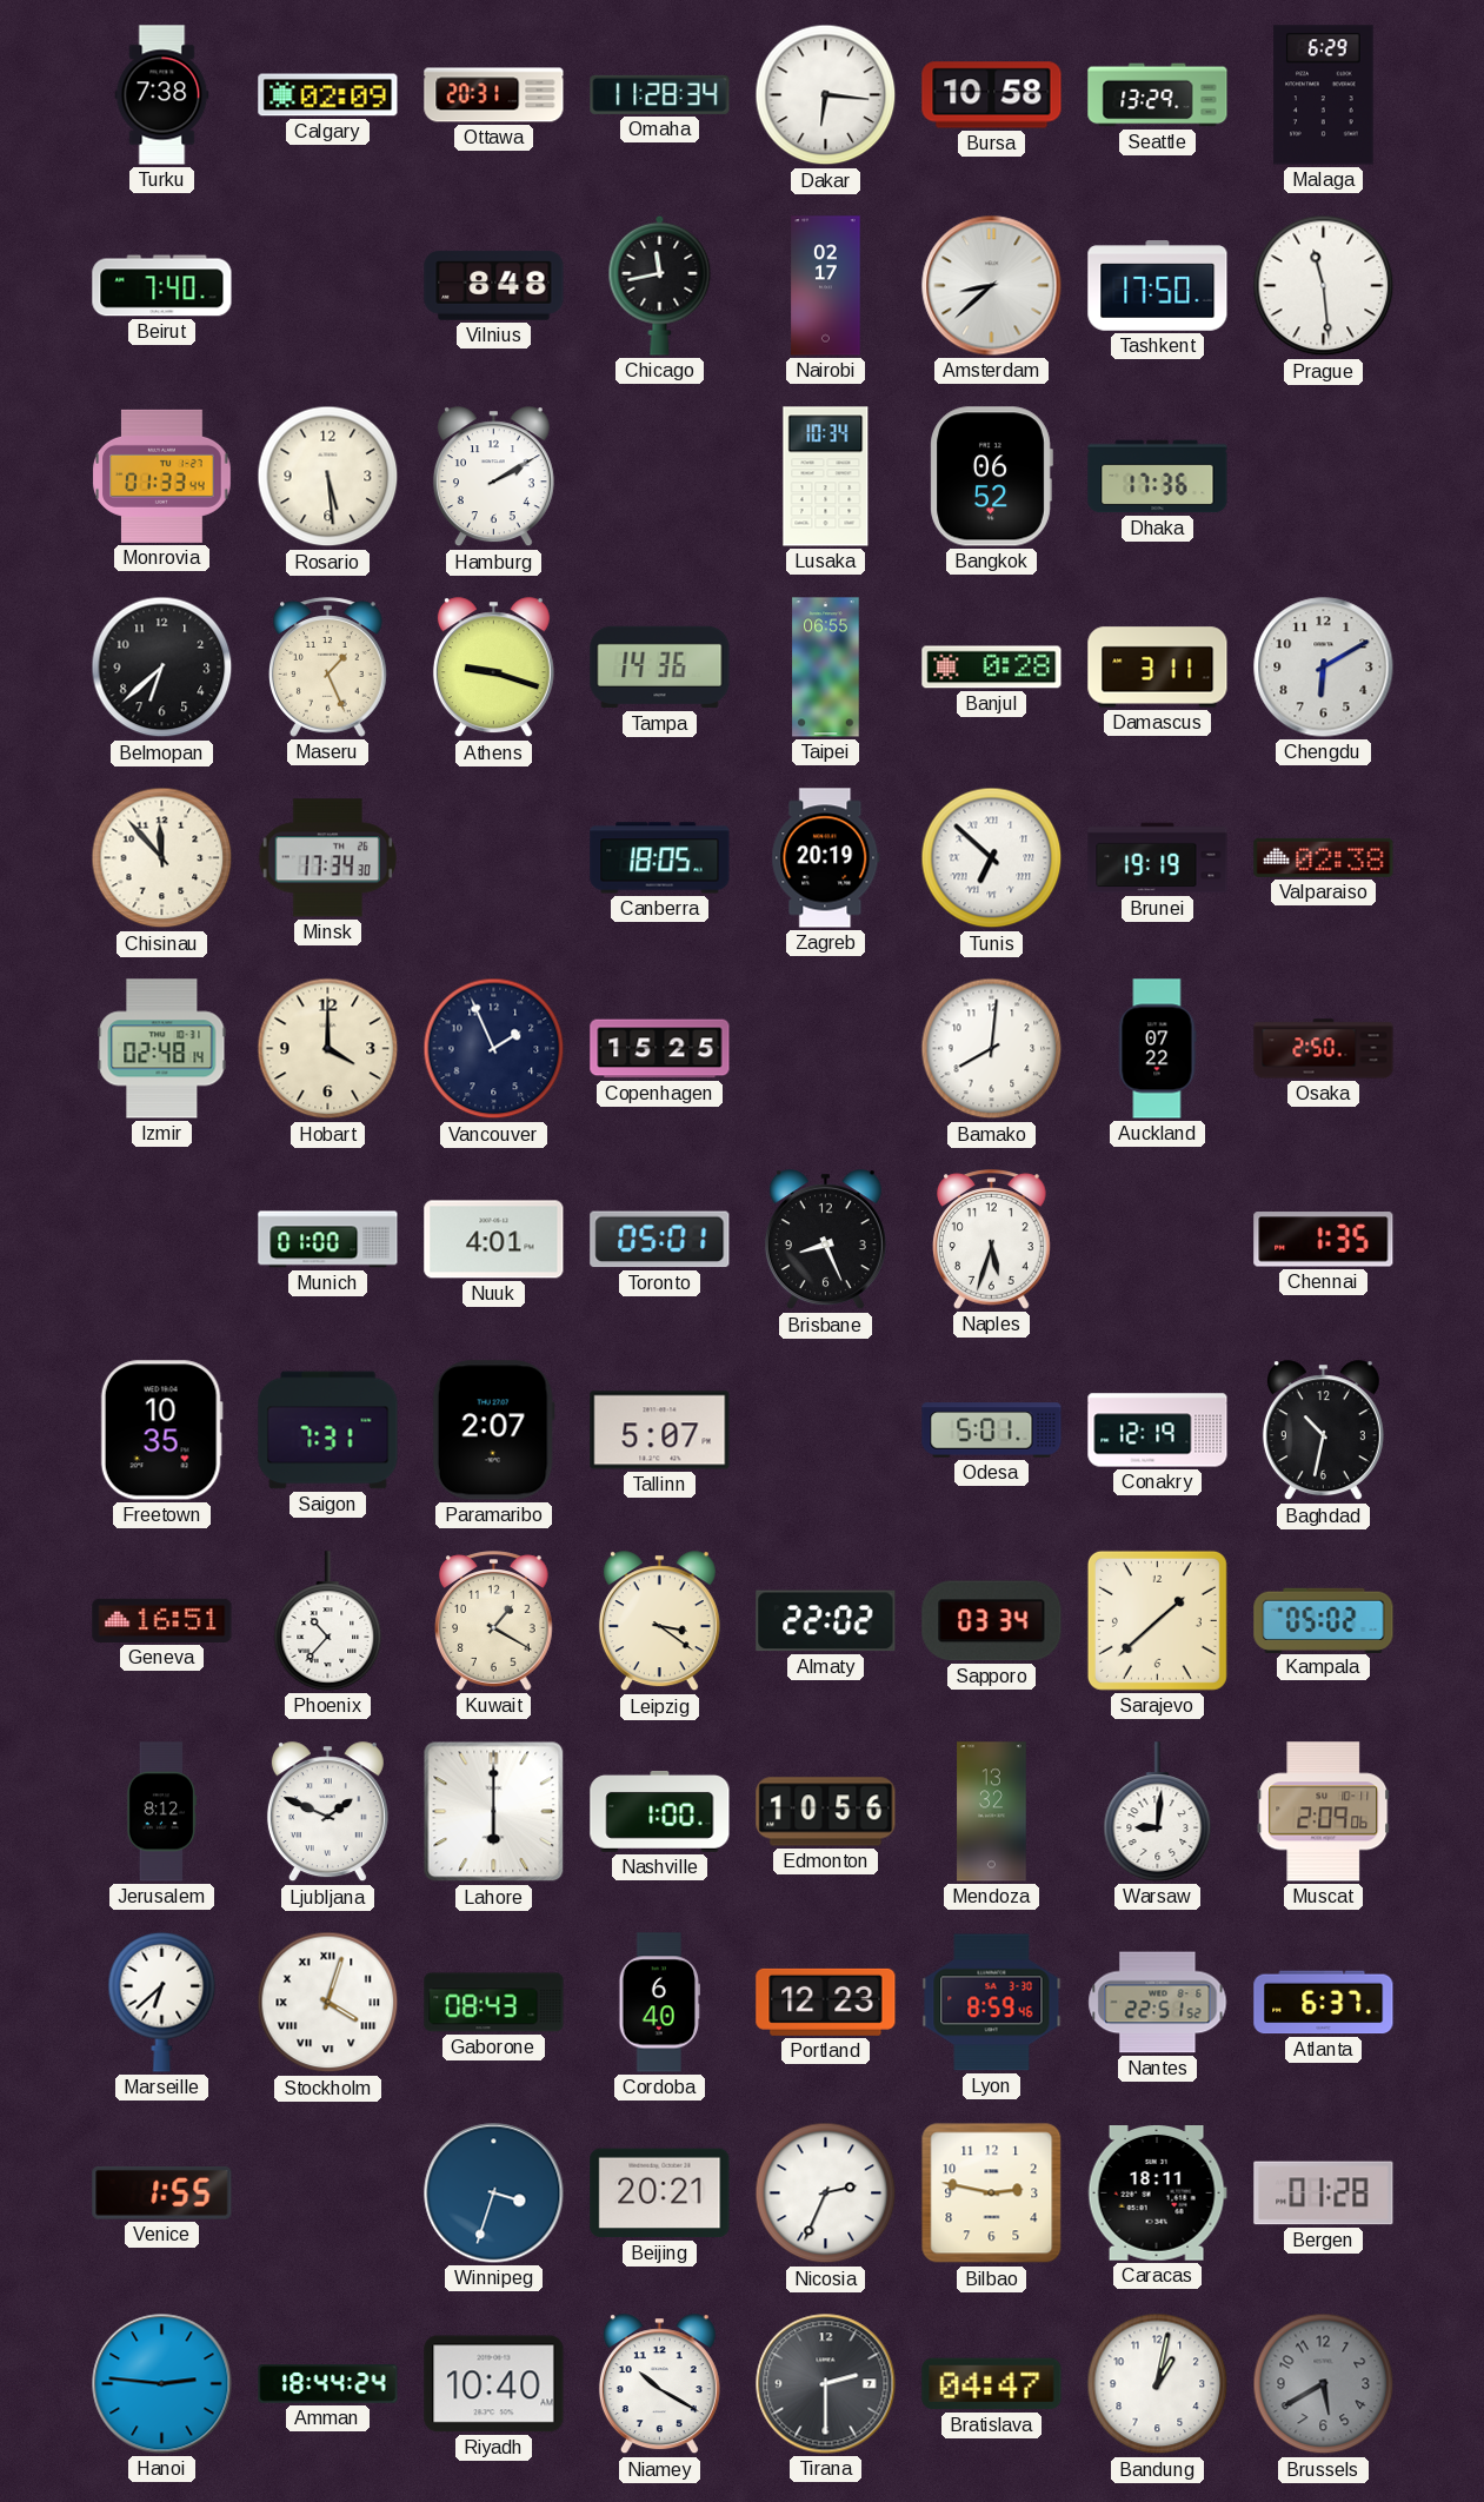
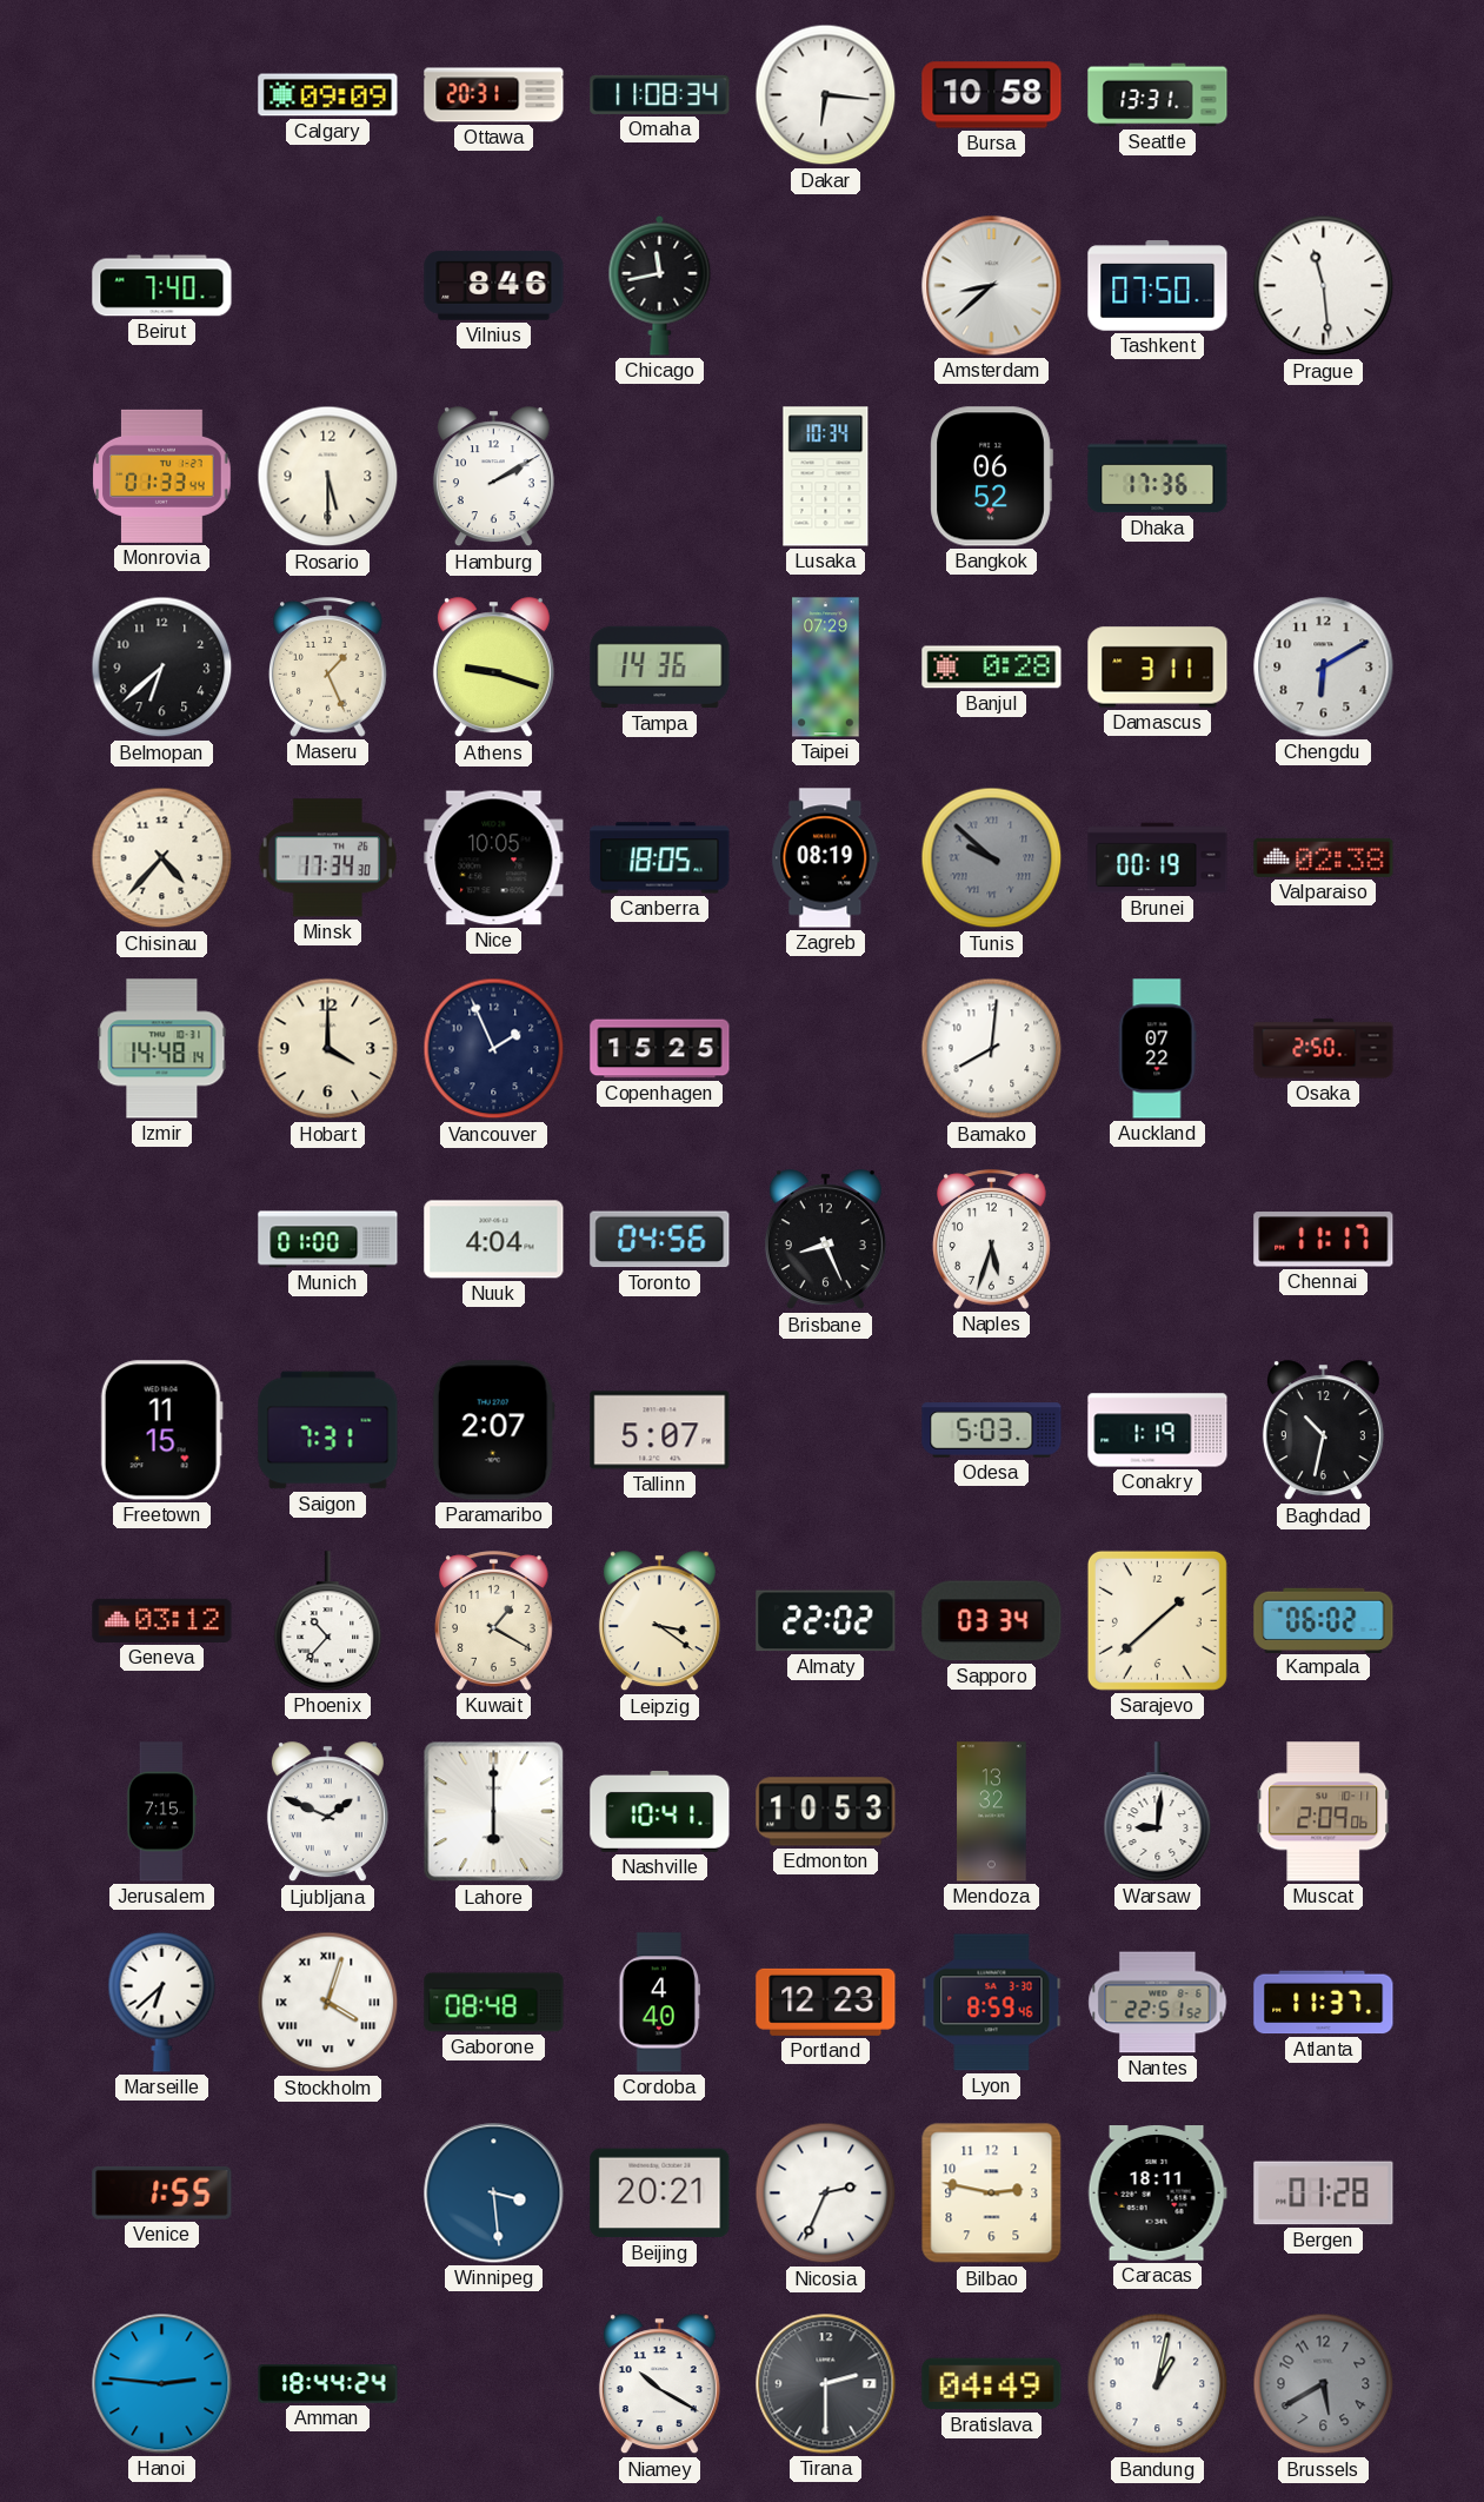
Turku: 7:38 -> none (162, 95)
Calgary: 02:09 -> 09:09 (328, 95)
Omaha: 11:28 -> 11:08 (660, 94)
Seattle: 13:29 -> 13:31 (1158, 95)
Malaga: 6:29 -> none (1324, 95)
Vilnius: 8:48 -> 8:46 (494, 286)
Nairobi: 02:17 -> none (826, 286)
Tashkent: 17:50 -> 07:50 (1158, 286)
Rosario: 5:29 -> 5:30 (328, 477)
Taipei: 06:55 -> 07:29 (826, 668)
Chisinau: 11:53 -> 4:37 (162, 858)
Nice: none -> 10:05 (494, 858)
Zagreb: 20:19 -> 08:19 (826, 858)
Tunis: 6:52 -> 9:52 (992, 858)
Tunis dial: white -> grey (992, 858)
Brunei: 19:19 -> 00:19 (1158, 858)
Izmir: 02:48 -> 14:48 (162, 1049)
Nuuk: 4:01 -> 4:04 (494, 1240)
Toronto: 05:01 -> 04:56 (660, 1240)
Chennai: 1:35 -> 11:17 (1324, 1240)
Freetown: 10:35 -> 11:15 (161, 1431)
Odesa: 5:01 -> 5:03 (992, 1431)
Conakry: 12:19 -> 1:19 (1158, 1431)
Geneva: 16:51 -> 03:12 (162, 1620)
Kampala: 05:02 -> 06:02 (1324, 1620)
Jerusalem: 8:12 -> 7:15 (162, 1812)
Nashville: 1:00 -> 10:41 (660, 1811)
Edmonton: 10:56 -> 10:53 (826, 1812)
Gaborone: 08:43 -> 08:48 (494, 2003)
Cordoba: 6:40 -> 4:40 (660, 2003)
Atlanta: 6:37 -> 11:37 (1324, 2003)
Winnipeg: 3:33 -> 3:29 (494, 2194)
Riyadh: 10:40 -> none (494, 2384)
Bratislava: 04:47 -> 04:49 (992, 2384)
